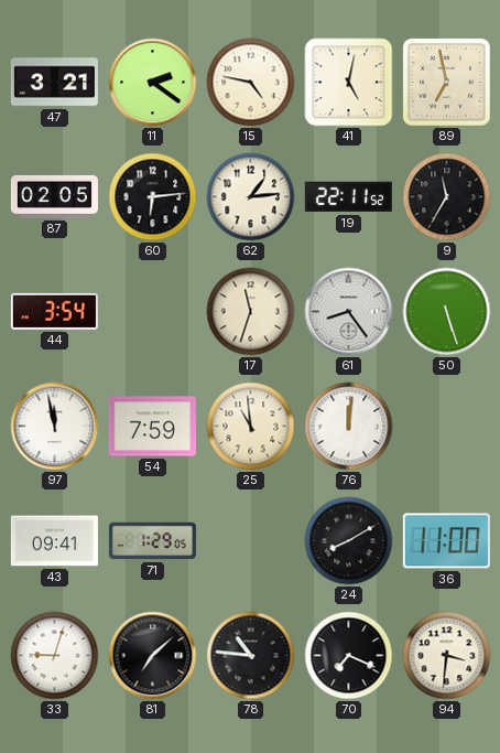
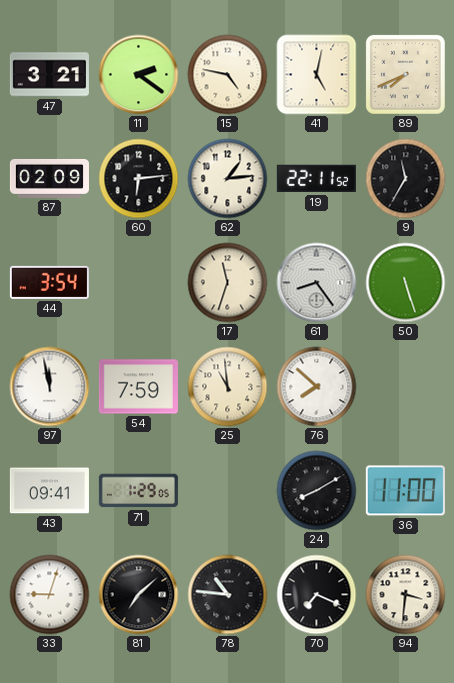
89: 6:58 -> 7:41 (405, 74)
87: 02:05 -> 02:09 (49, 178)
76: 12:01 -> 7:52 (317, 387)
